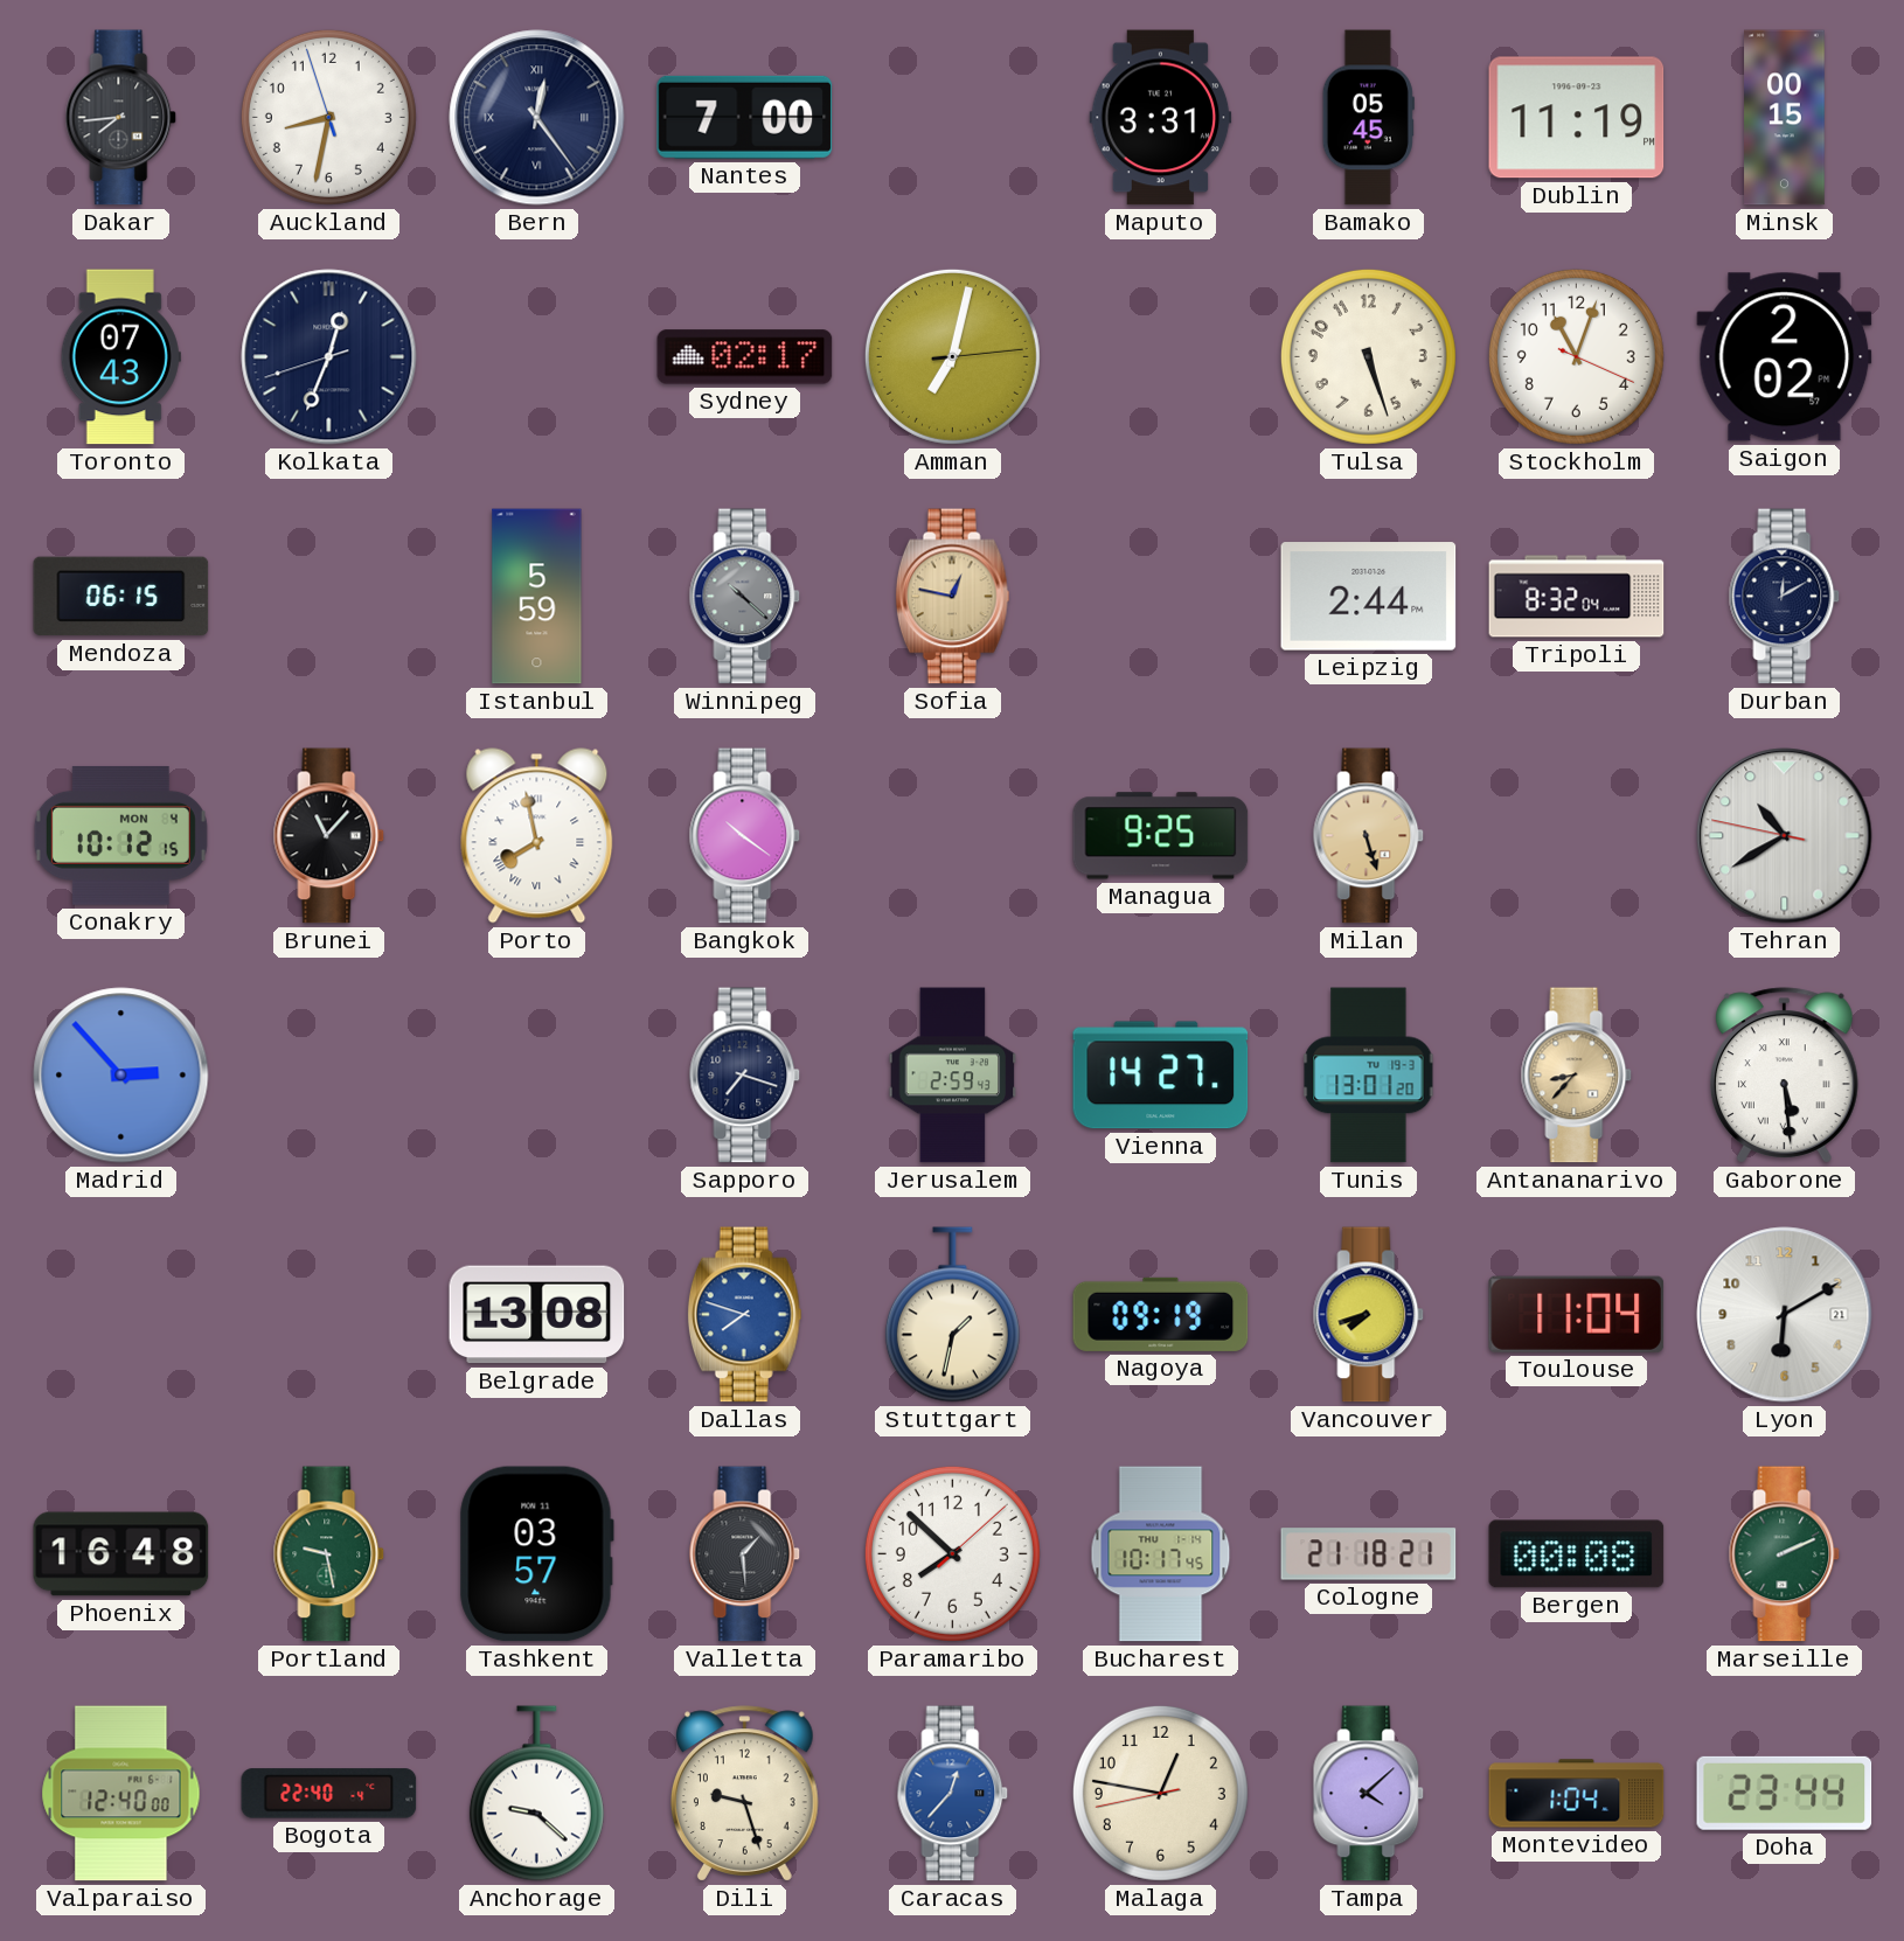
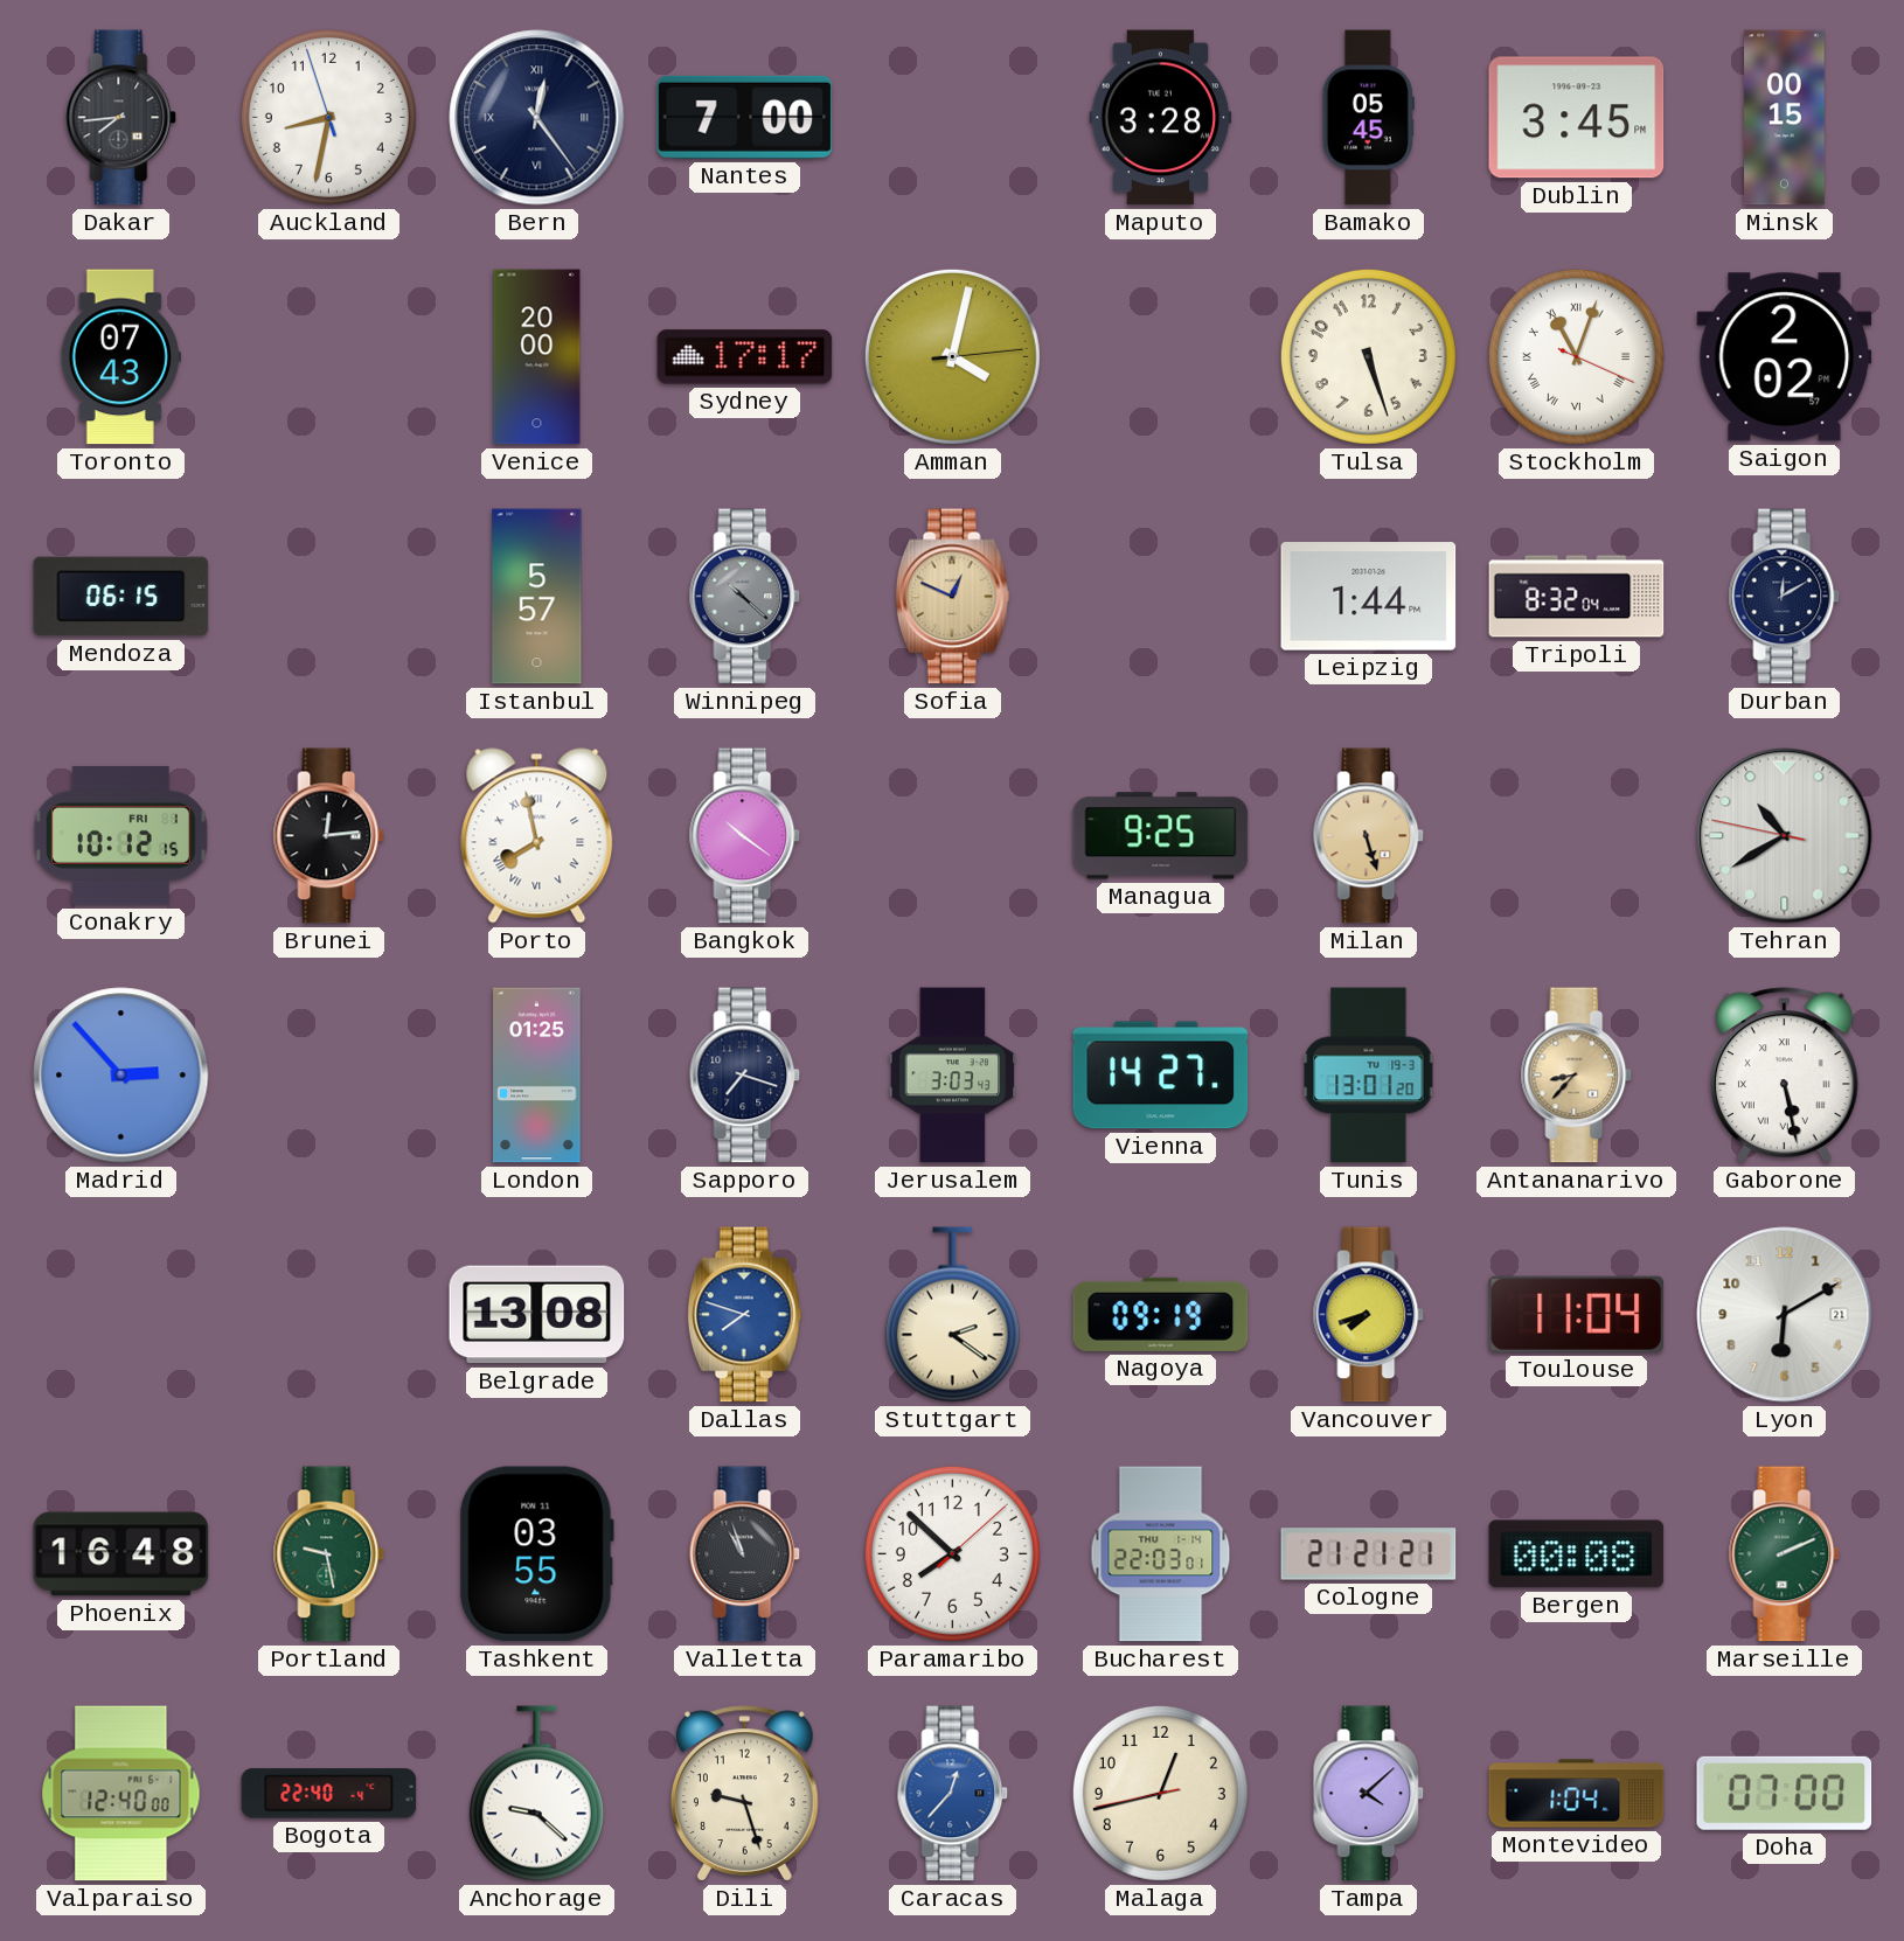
Maputo: 3:31 -> 3:28 (1161, 118)
Dublin: 11:19 -> 3:45 (1577, 118)
Kolkata: 12:33 -> none (329, 357)
Venice: none -> 20:00 (537, 357)
Sydney: 02:17 -> 17:17 (745, 357)
Amman: 7:02 -> 4:02 (952, 356)
Stockholm numerals: Arabic -> Roman (1576, 356)
Istanbul: 5:59 -> 5:57 (537, 597)
Sofia: 12:47 -> 12:49 (952, 597)
Leipzig: 2:44 -> 1:44 (1369, 597)
Conakry date: MON 4 -> FRI 1 (120, 835)
Brunei: 11:07 -> 12:14 (329, 836)
London: none -> 01:25 (537, 1076)
Jerusalem: 2:59 -> 3:03 (953, 1076)
Gaborone: 5:29 -> 5:28 (1784, 1076)
Stuttgart: 1:32 -> 2:21 (952, 1315)
Tashkent: 03:57 -> 03:55 (536, 1554)
Valletta: 1:29 -> 10:57 (745, 1554)
Bucharest: 10:17 -> 22:03 (1161, 1554)
Cologne: 21:18 -> 21:21 (1369, 1554)
Malaga: 12:46 -> 12:42 (1160, 1793)
Doha: 23:44 -> 07:00 (1785, 1793)
